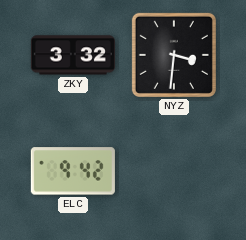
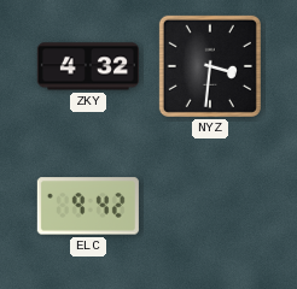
ZKY: 3:32 -> 4:32 (88, 66)
